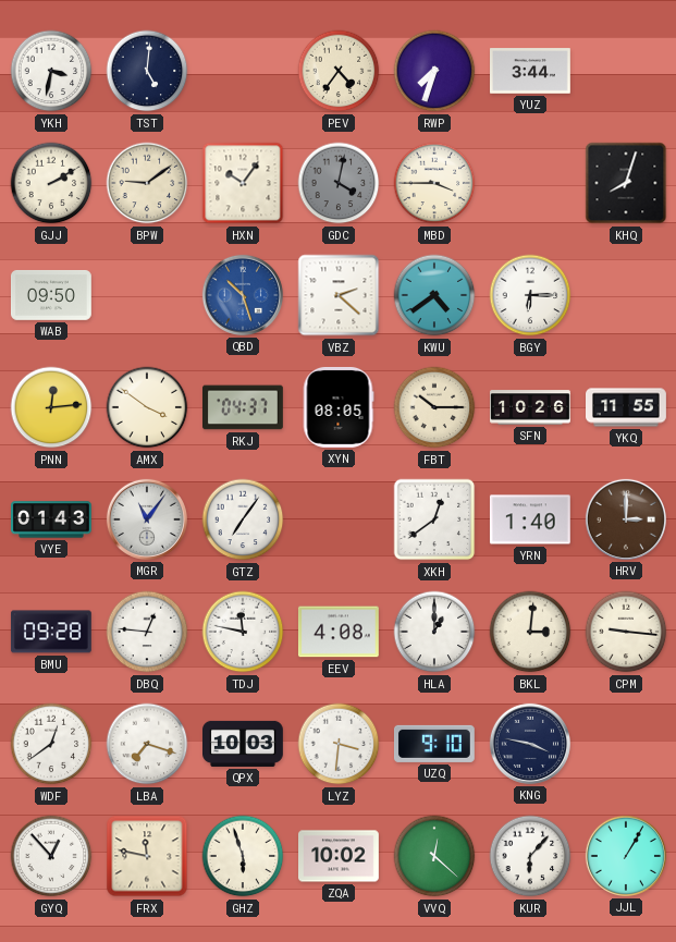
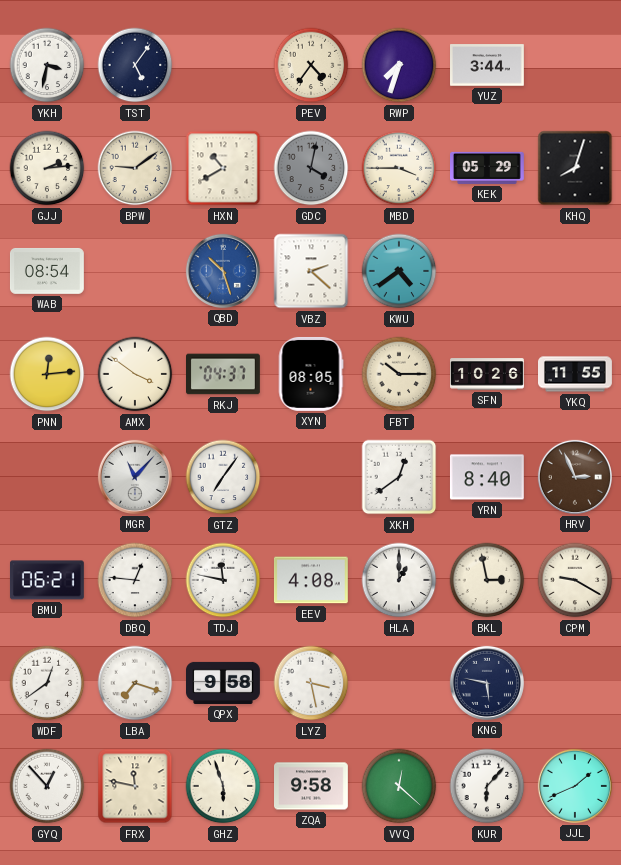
TST: 5:01 -> 5:06 (135, 65)
GJJ: 2:10 -> 2:14 (47, 168)
HXN: 10:06 -> 10:40 (223, 168)
KEK: none -> 05:29 (488, 168)
WAB: 09:50 -> 08:54 (47, 271)
BGY: 6:15 -> none (530, 295)
VYE: 01:43 -> none (52, 519)
MGR: 11:06 -> 11:07 (135, 477)
YRN: 1:40 -> 8:40 (487, 477)
HRV: 3:00 -> 2:56 (575, 477)
BMU: 09:28 -> 06:21 (47, 580)
BKL: 3:01 -> 2:58 (487, 580)
CPM: 9:16 -> 9:20 (575, 580)
QPX: 10:03 -> 9:58 (224, 683)
LYZ: 3:31 -> 3:28 (311, 683)
UZQ: 9:10 -> none (434, 744)
KNG: 3:47 -> 5:47 (487, 683)
ZQA: 10:02 -> 9:58 (312, 786)
JJL: 1:05 -> 1:41 (575, 786)
